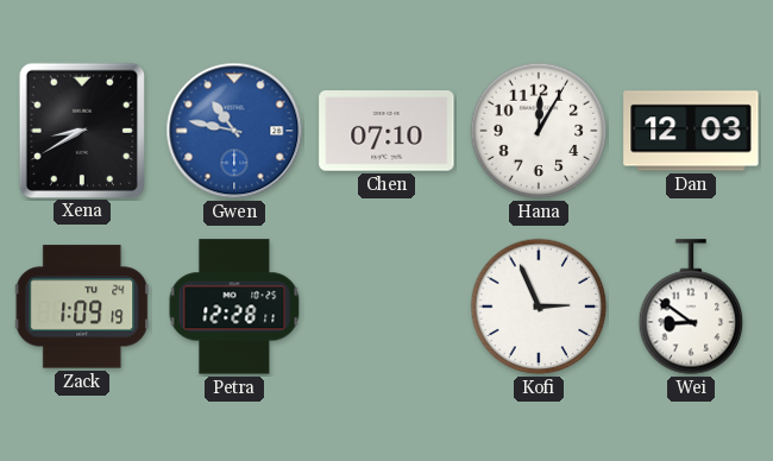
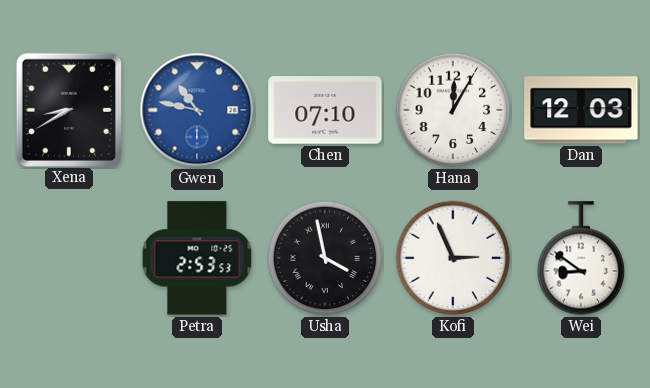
Zack: 1:09 -> none (82, 307)
Petra: 12:28 -> 2:53 (197, 258)
Usha: none -> 3:58 (325, 258)
